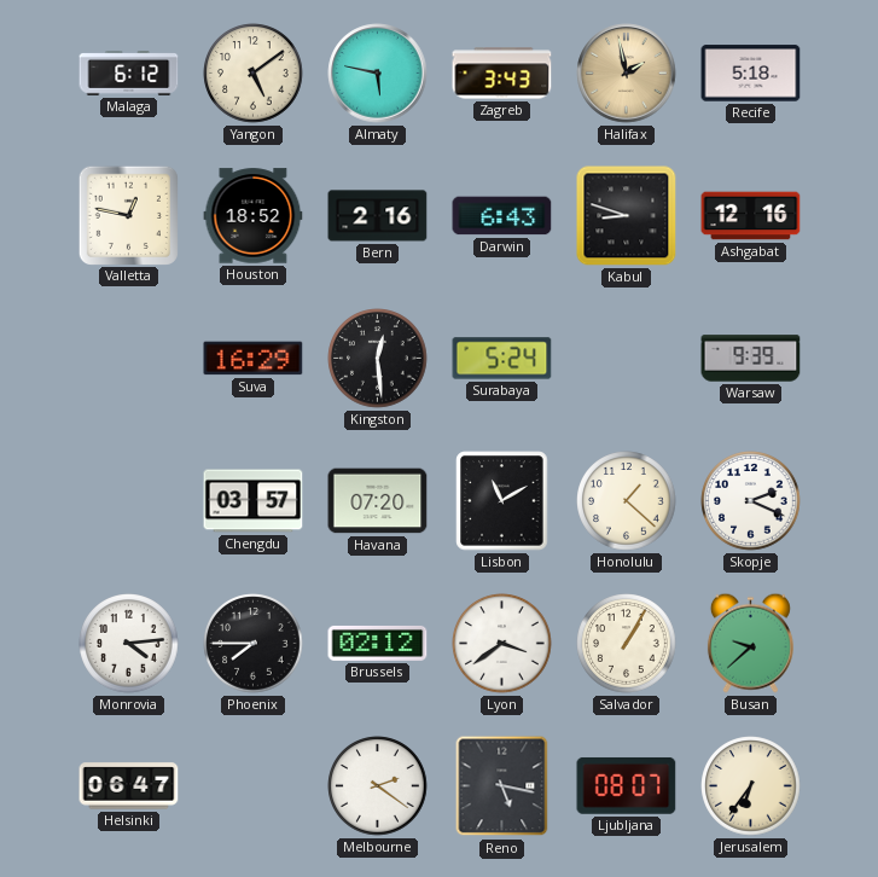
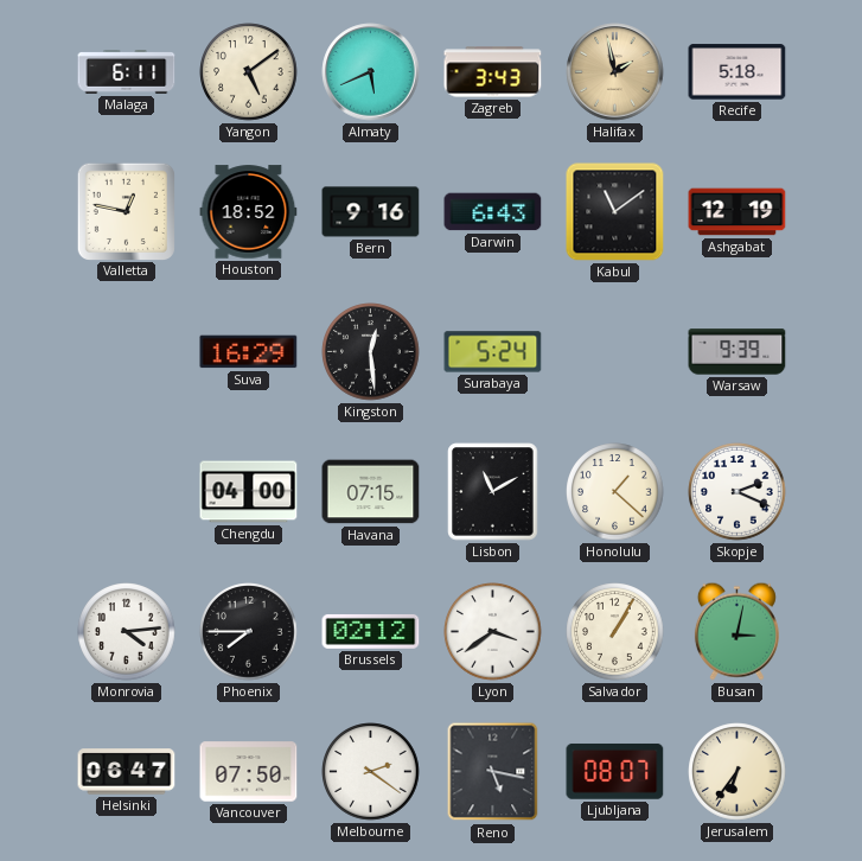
Malaga: 6:12 -> 6:11 (127, 72)
Almaty: 5:47 -> 5:41 (371, 72)
Bern: 2:16 -> 9:16 (371, 212)
Kabul: 8:48 -> 11:09 (615, 212)
Ashgabat: 12:16 -> 12:19 (738, 212)
Chengdu: 03:57 -> 04:00 (249, 492)
Havana: 07:20 -> 07:15 (371, 492)
Busan: 9:38 -> 3:02 (736, 631)
Vancouver: none -> 07:50 (249, 772)
